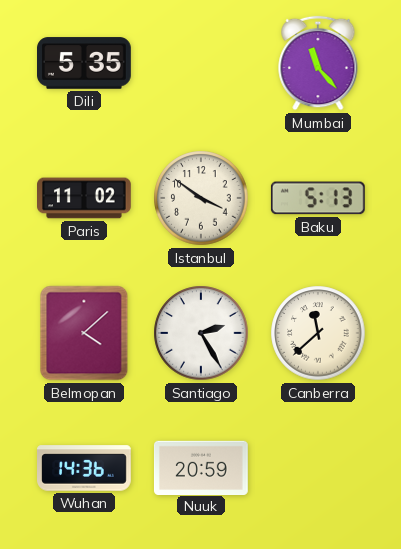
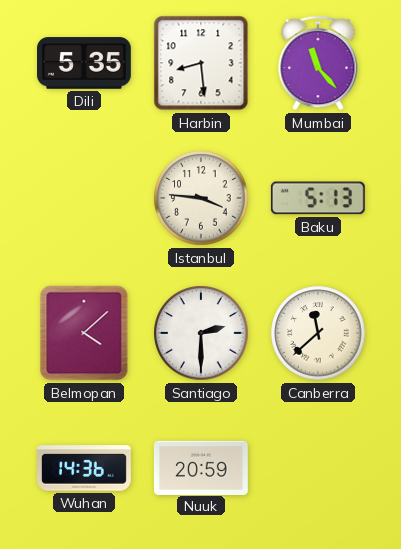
Harbin: none -> 8:29 (201, 63)
Paris: 11:02 -> none (85, 198)
Istanbul: 3:51 -> 3:46 (201, 198)
Santiago: 2:25 -> 2:30 (201, 333)
